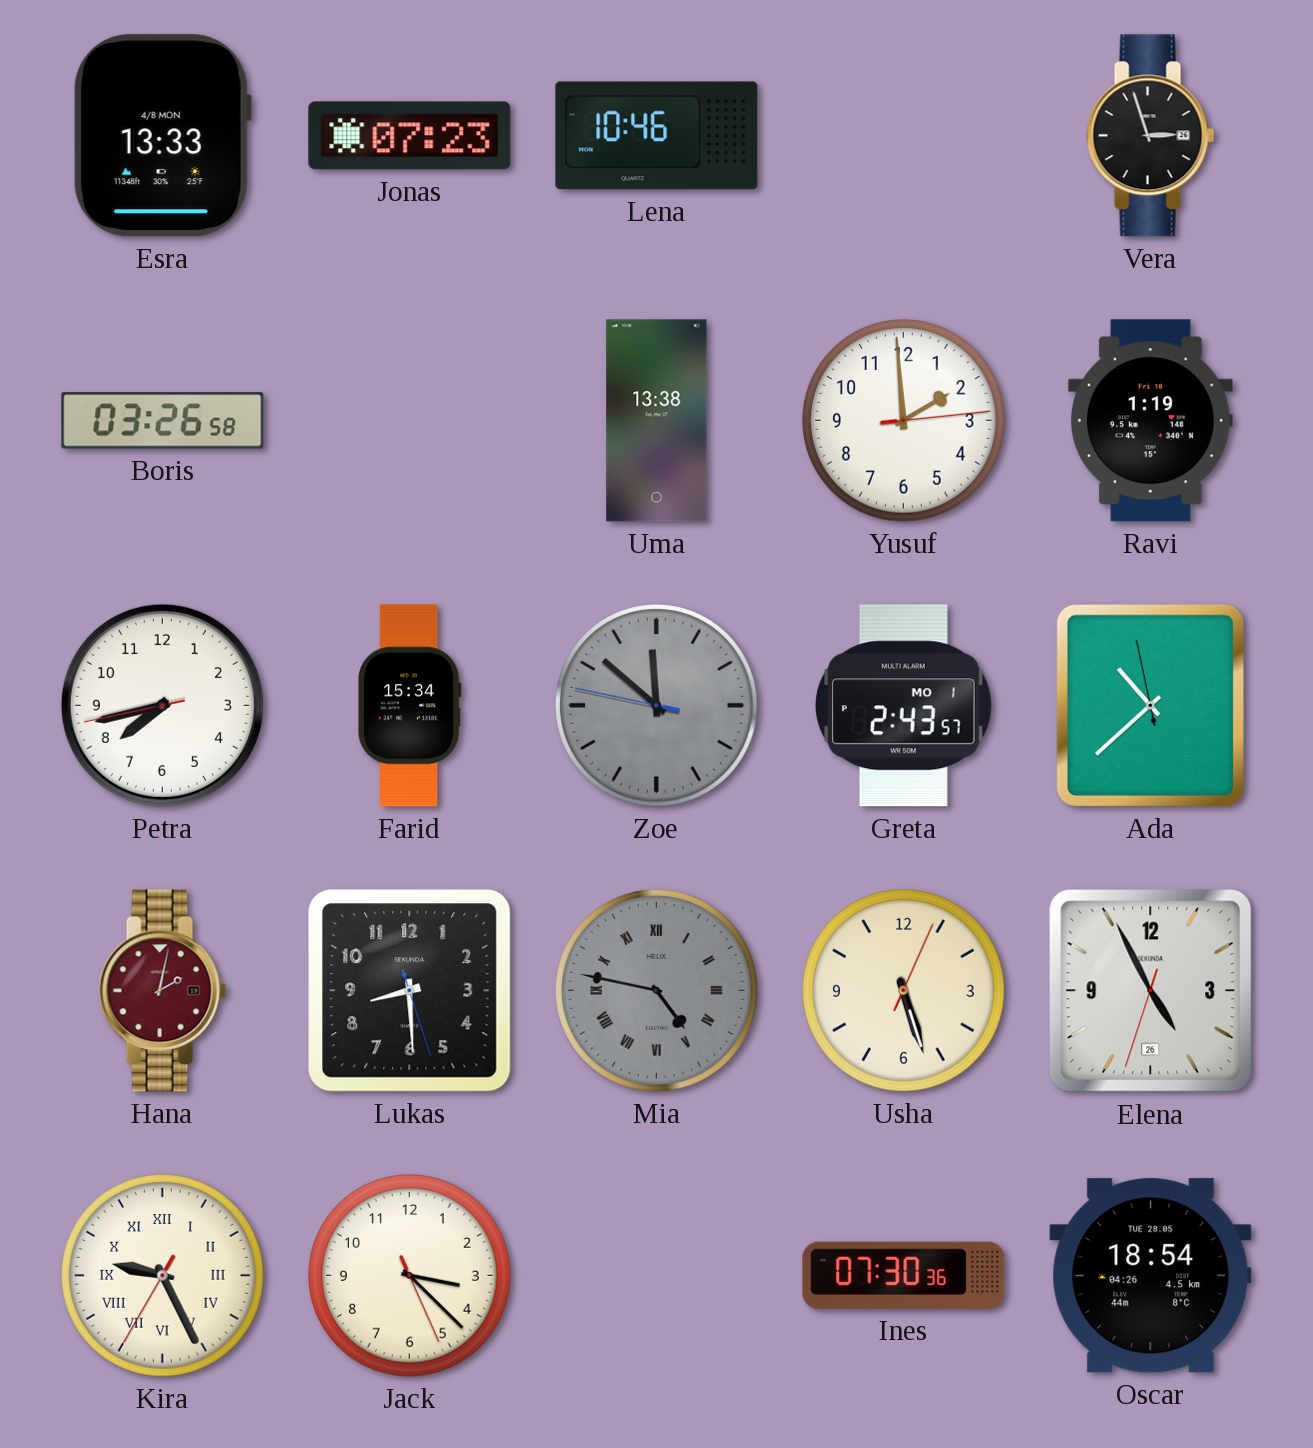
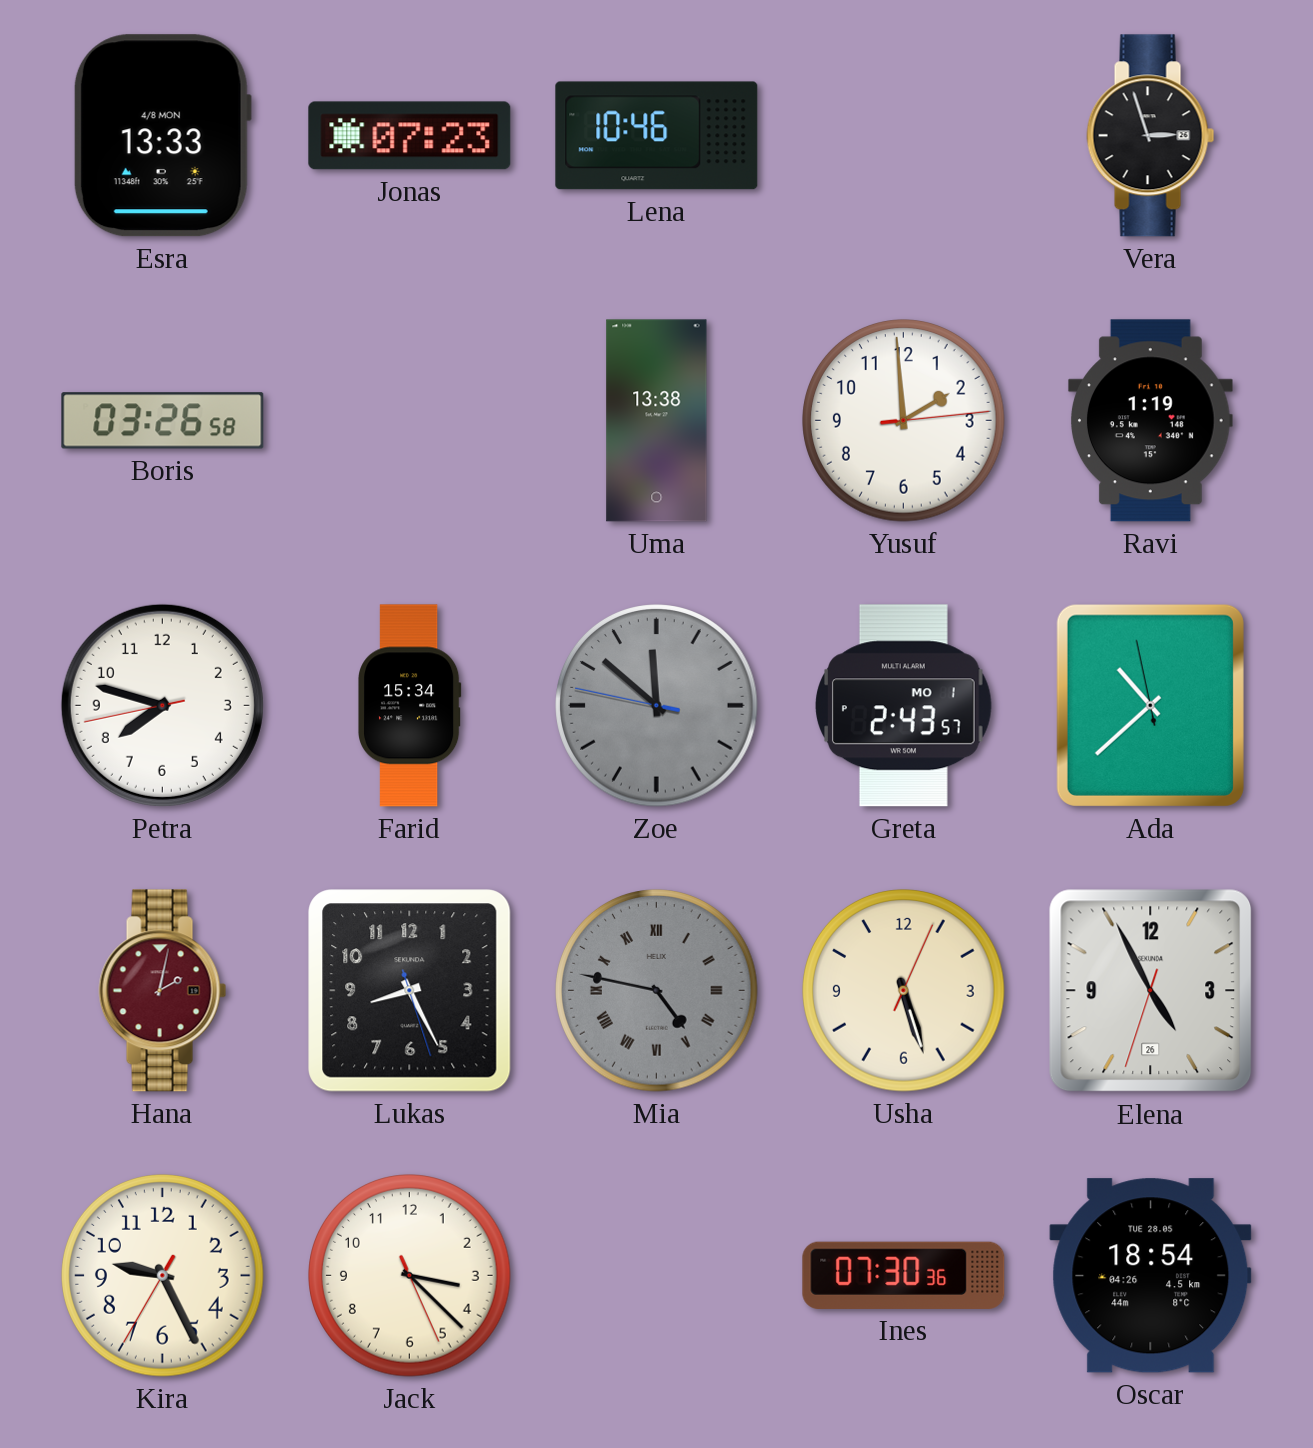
Petra: 7:42 -> 7:47 (162, 705)
Lukas: 8:29 -> 8:25 (410, 991)
Kira numerals: Roman -> Arabic (163, 1276)
